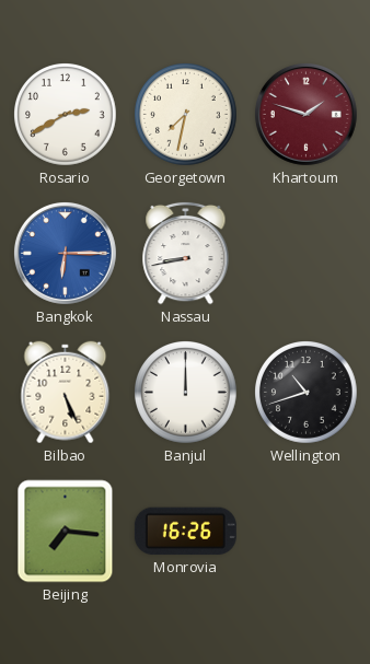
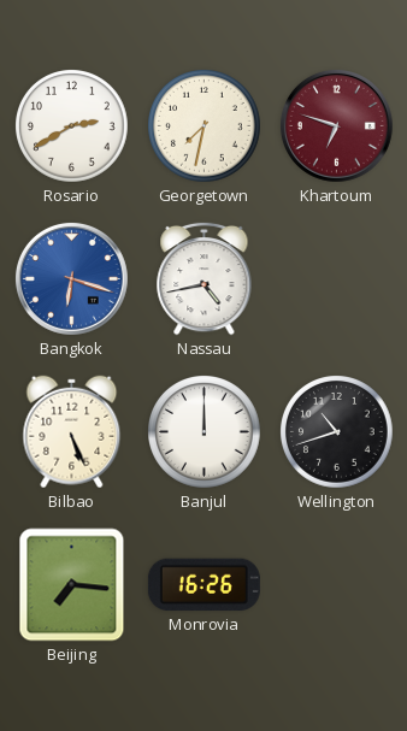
Khartoum: 1:48 -> 6:48 (336, 125)
Bangkok: 6:15 -> 6:18 (71, 278)
Nassau: 8:43 -> 4:43 (205, 278)
